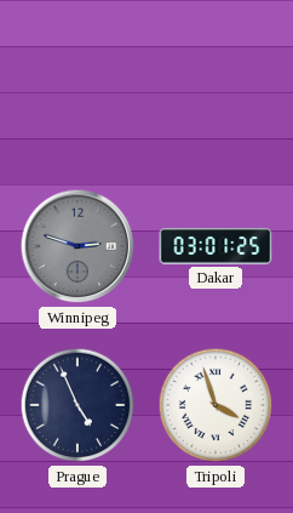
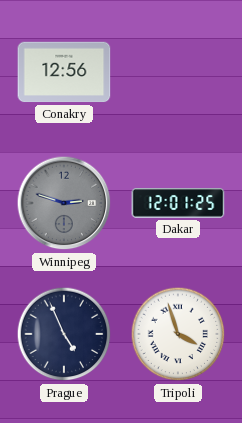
Conakry: none -> 12:56 (64, 72)
Dakar: 03:01 -> 12:01 (178, 203)
